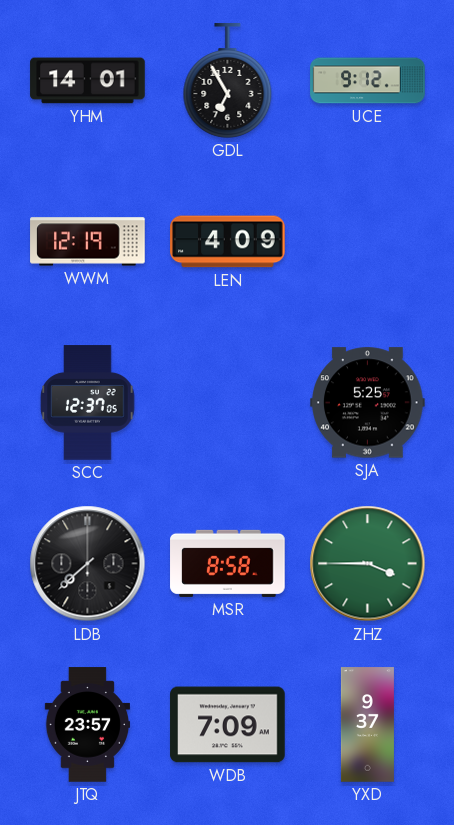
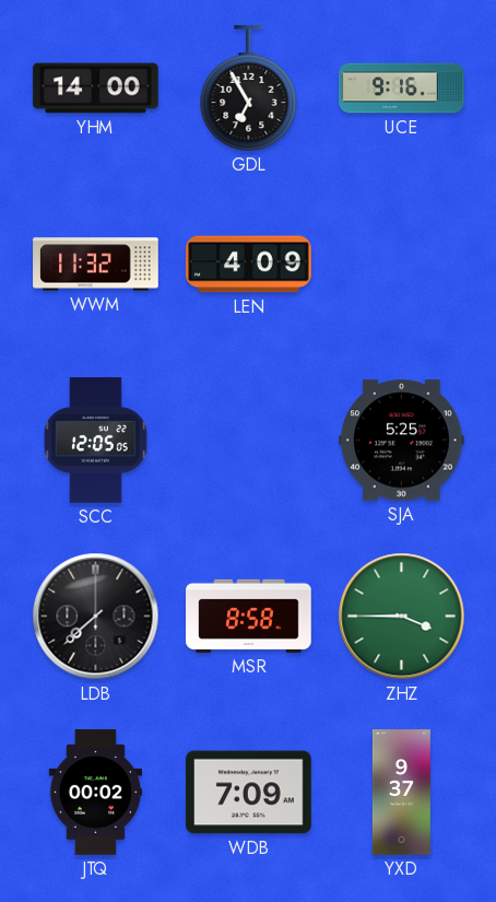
YHM: 14:01 -> 14:00 (96, 89)
UCE: 9:12 -> 9:16 (402, 89)
WWM: 12:19 -> 11:32 (96, 265)
SCC: 12:37 -> 12:05 (96, 441)
JTQ: 23:57 -> 00:02 (95, 793)
